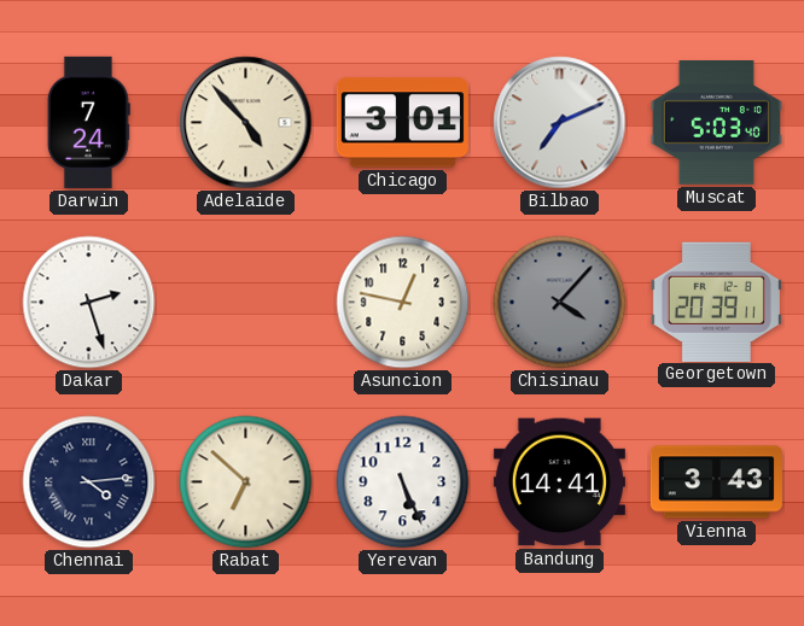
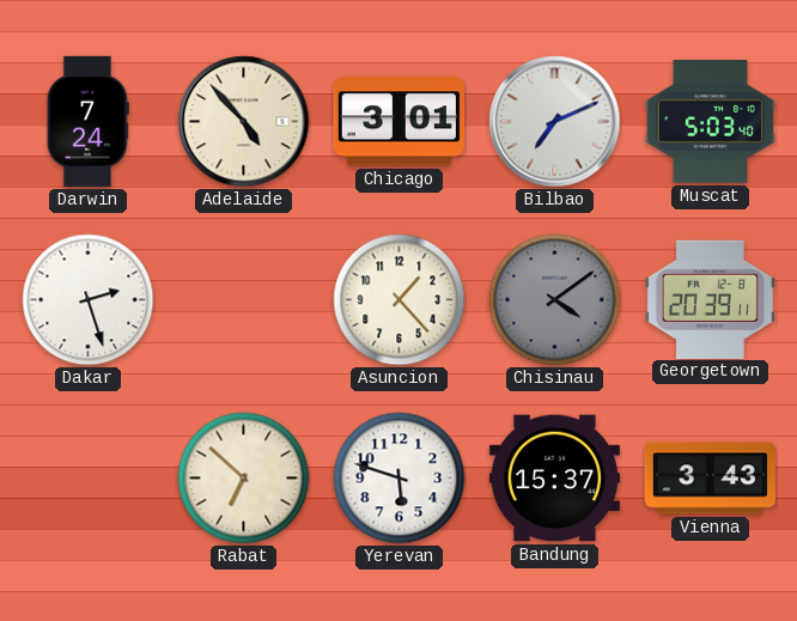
Asuncion: 12:47 -> 1:23 (400, 300)
Chisinau: 4:07 -> 4:09 (555, 300)
Chennai: 4:14 -> none (89, 482)
Yerevan: 5:26 -> 5:48 (400, 479)
Bandung: 14:41 -> 15:37 (554, 479)
